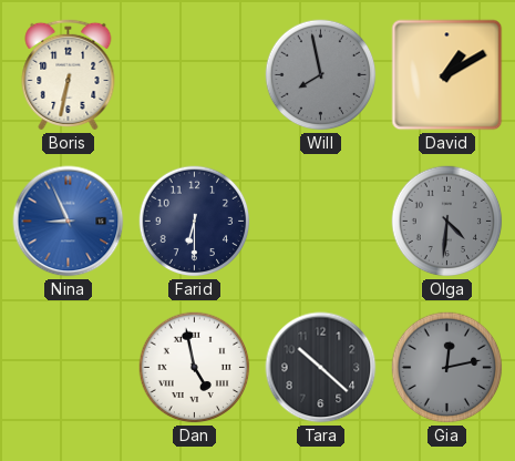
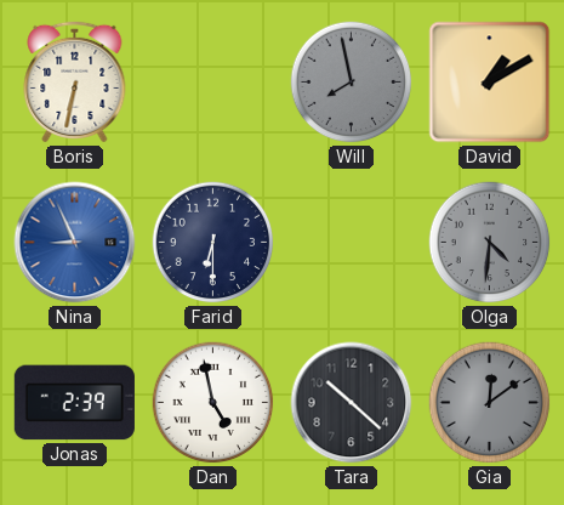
Jonas: none -> 2:39 (74, 403)
Gia: 12:13 -> 12:09 (490, 403)
